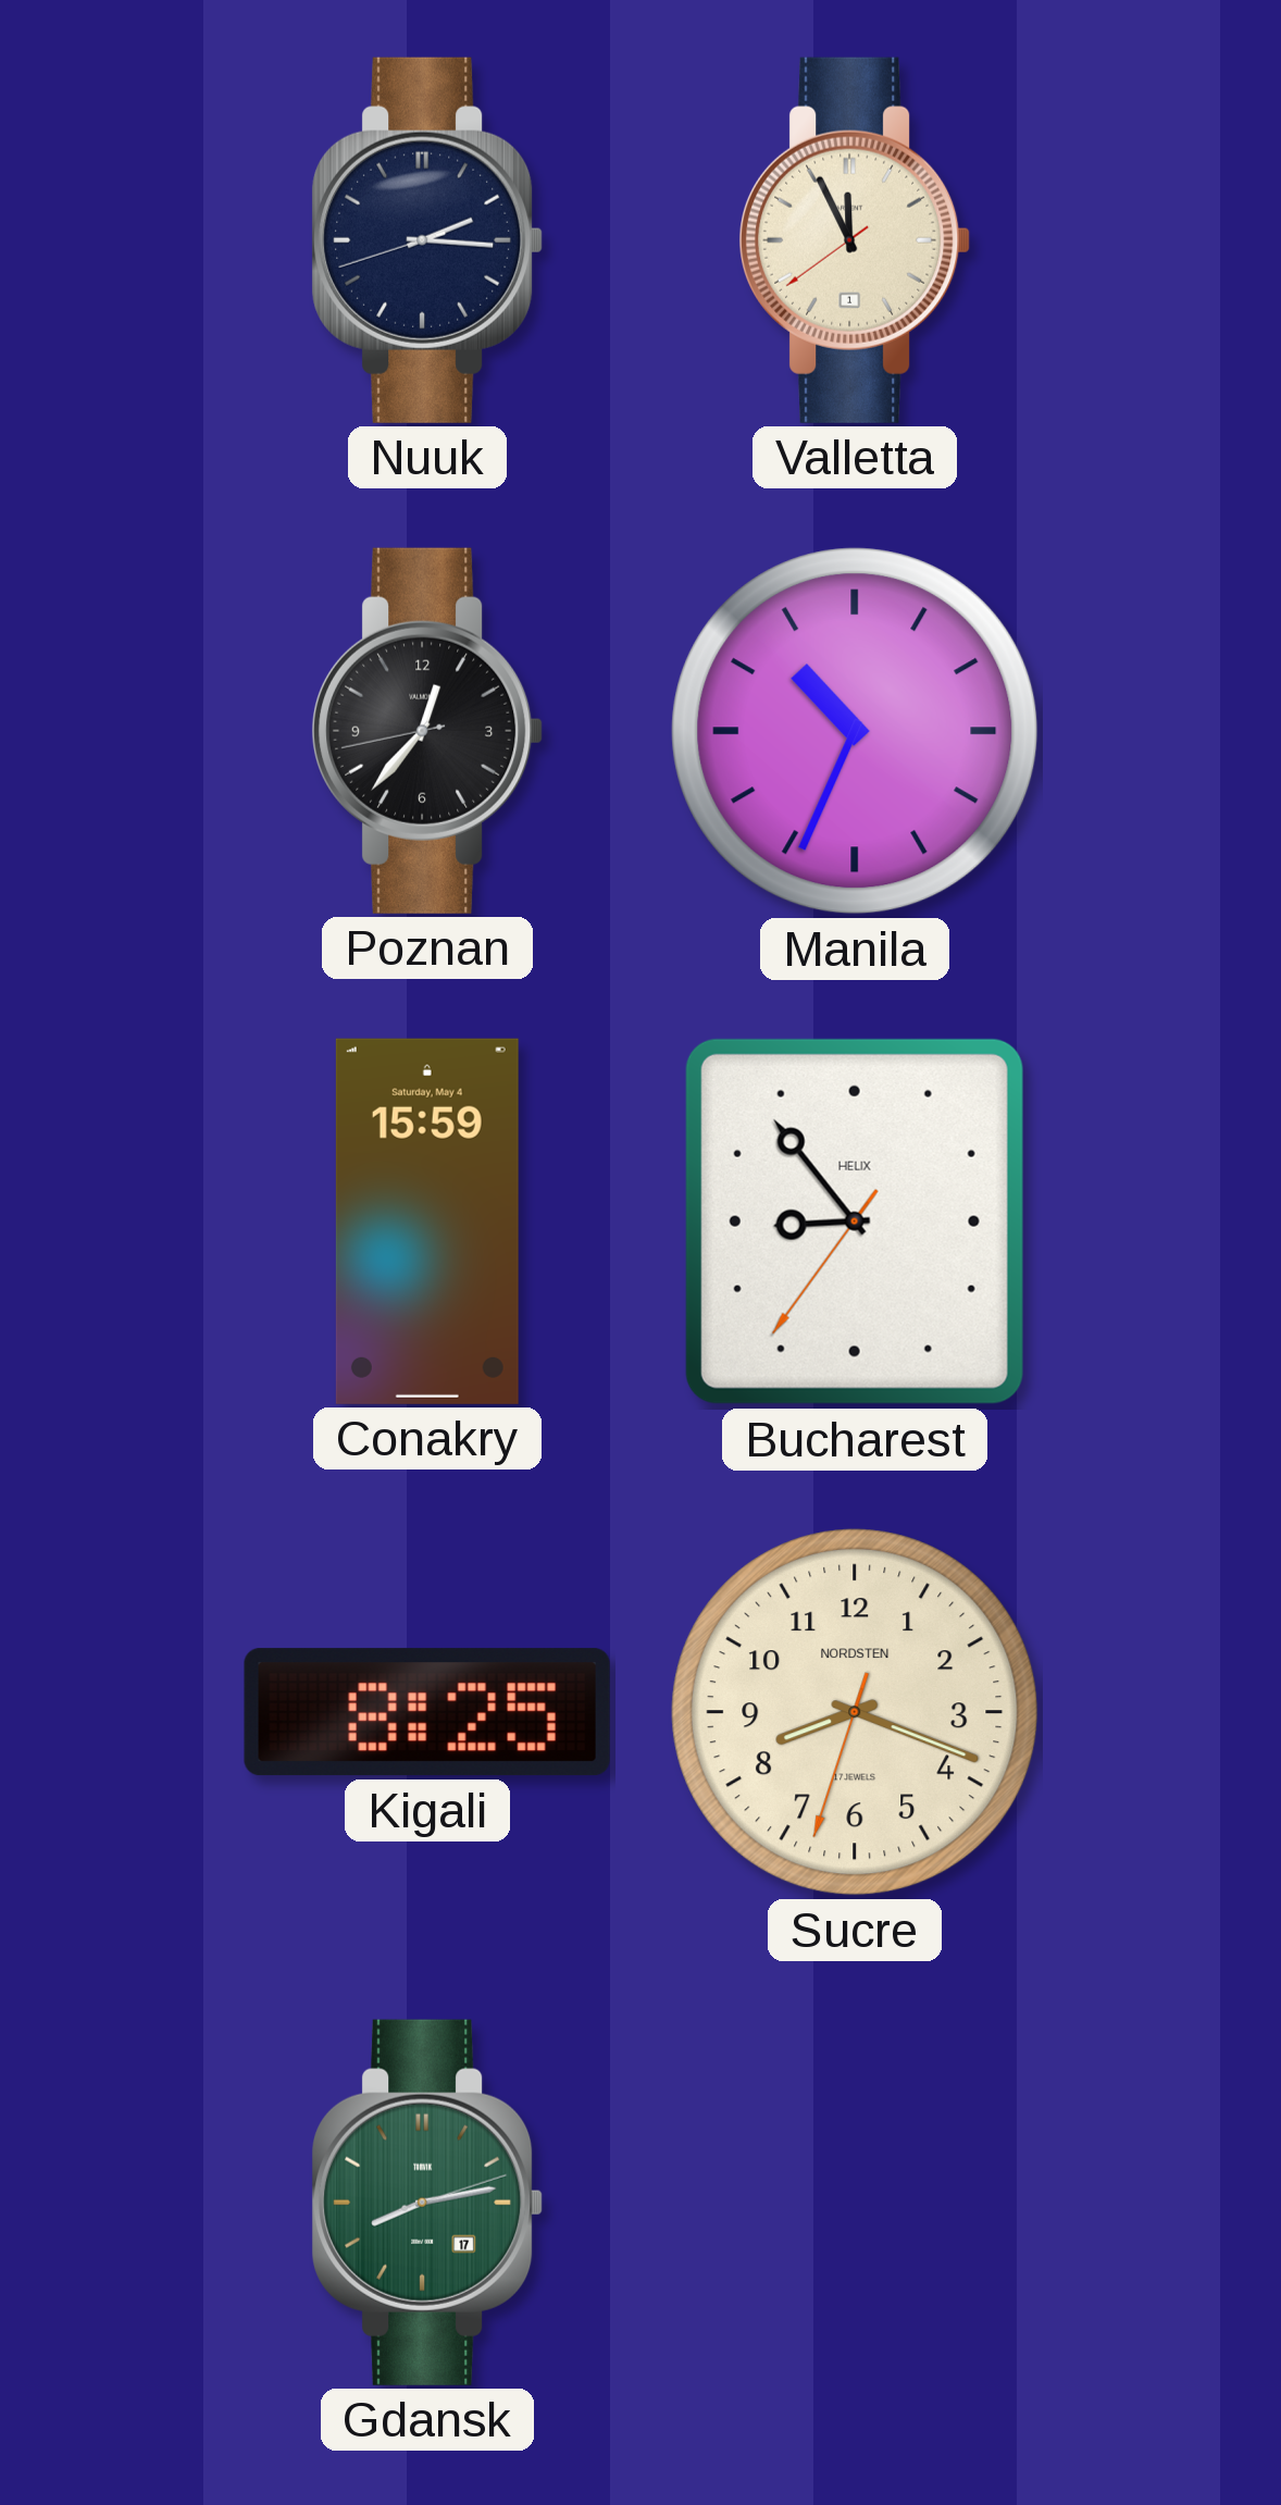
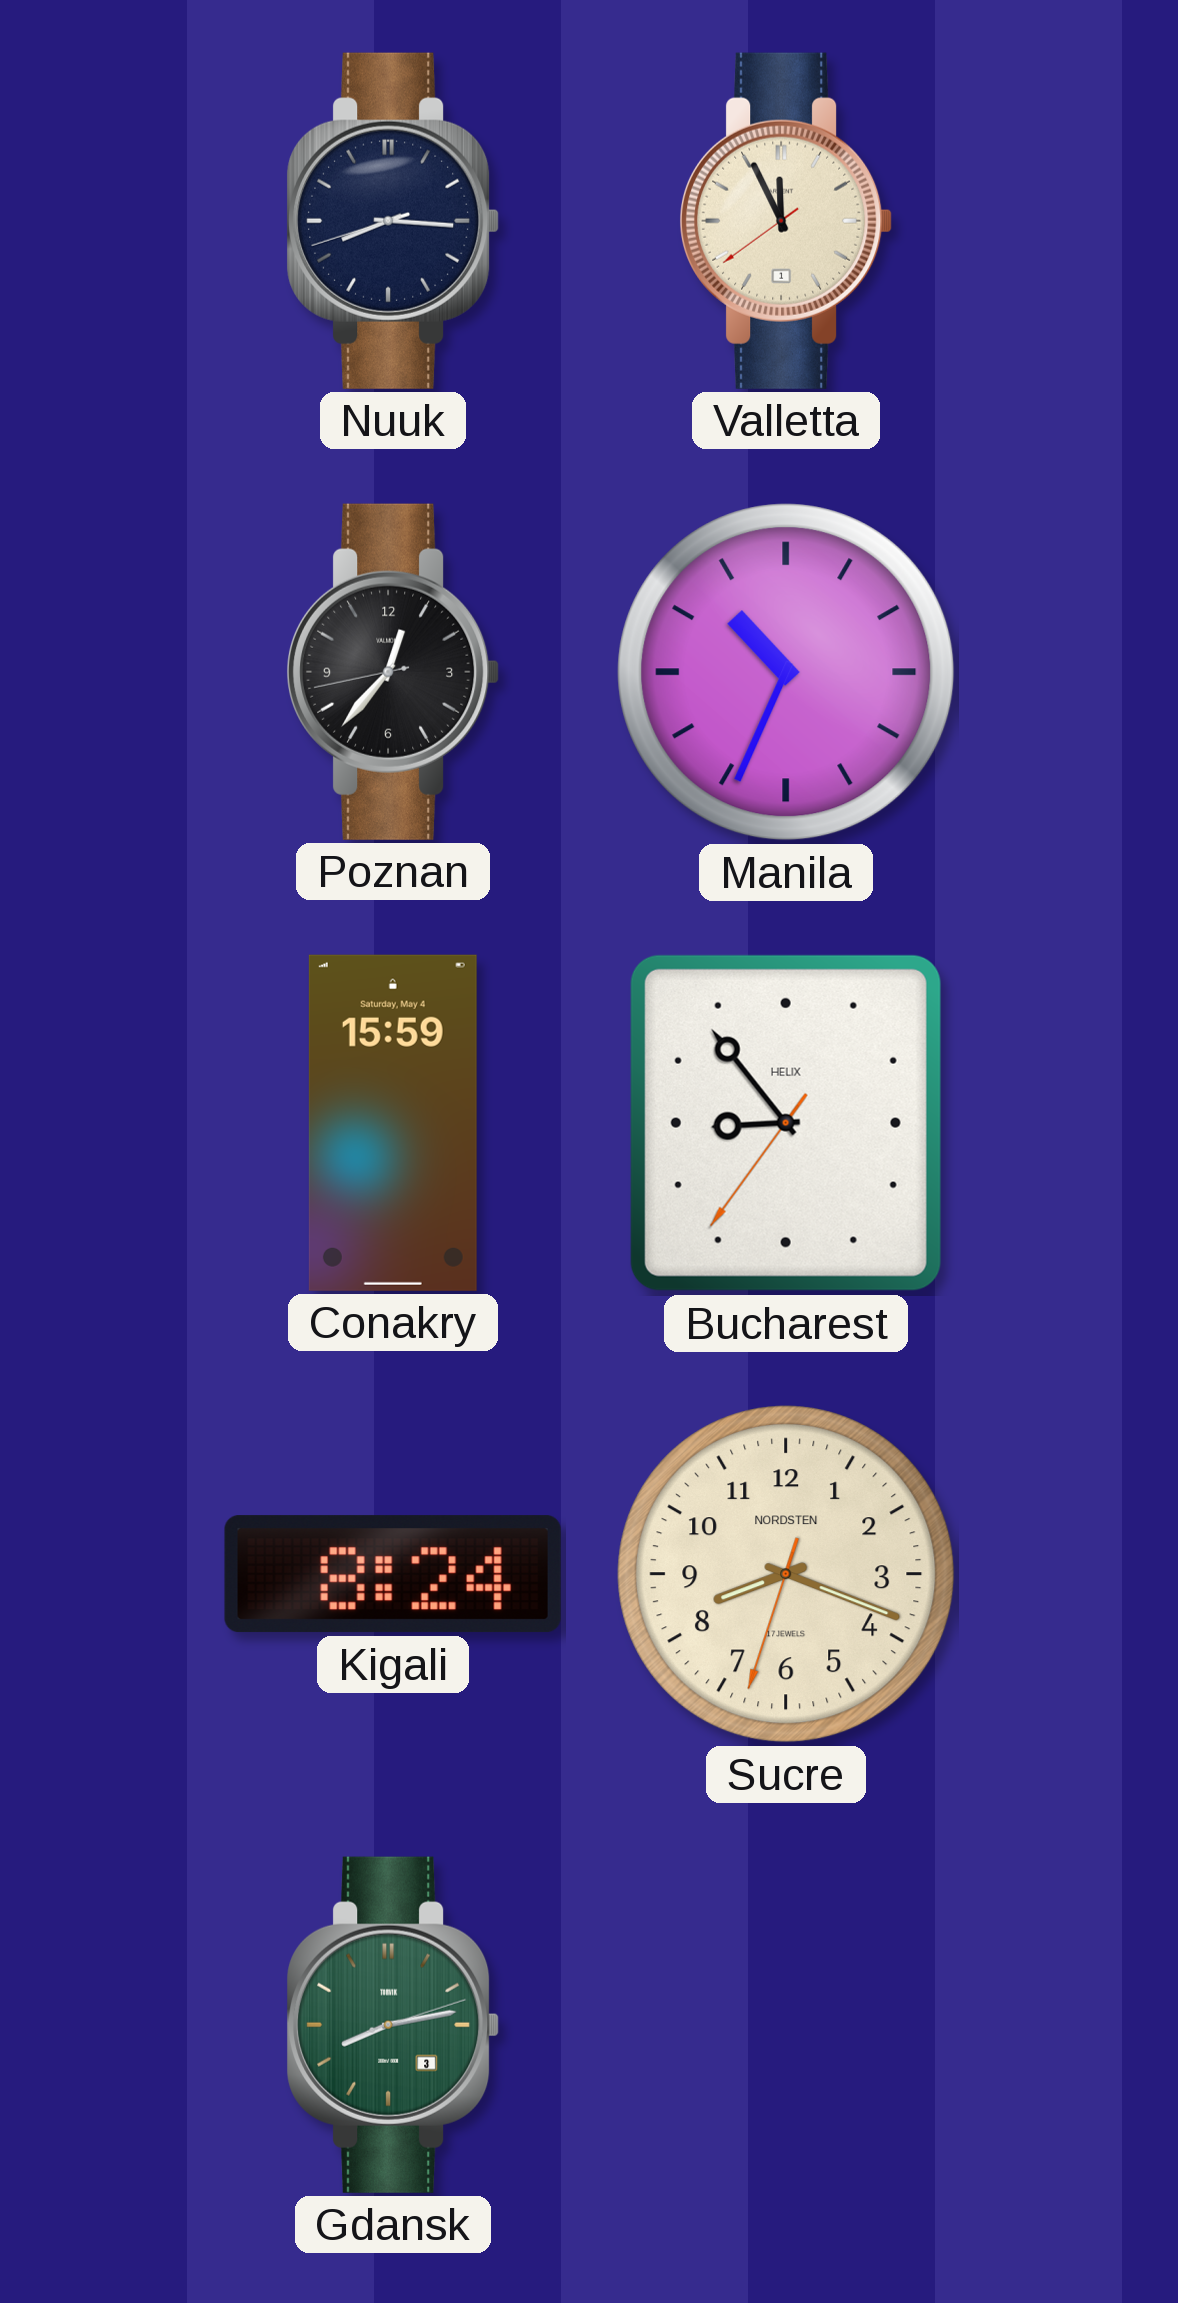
Nuuk: 2:15 -> 8:15 (393, 221)
Kigali: 8:25 -> 8:24 (393, 1574)
Gdansk date: 17 -> 3 (393, 2025)
